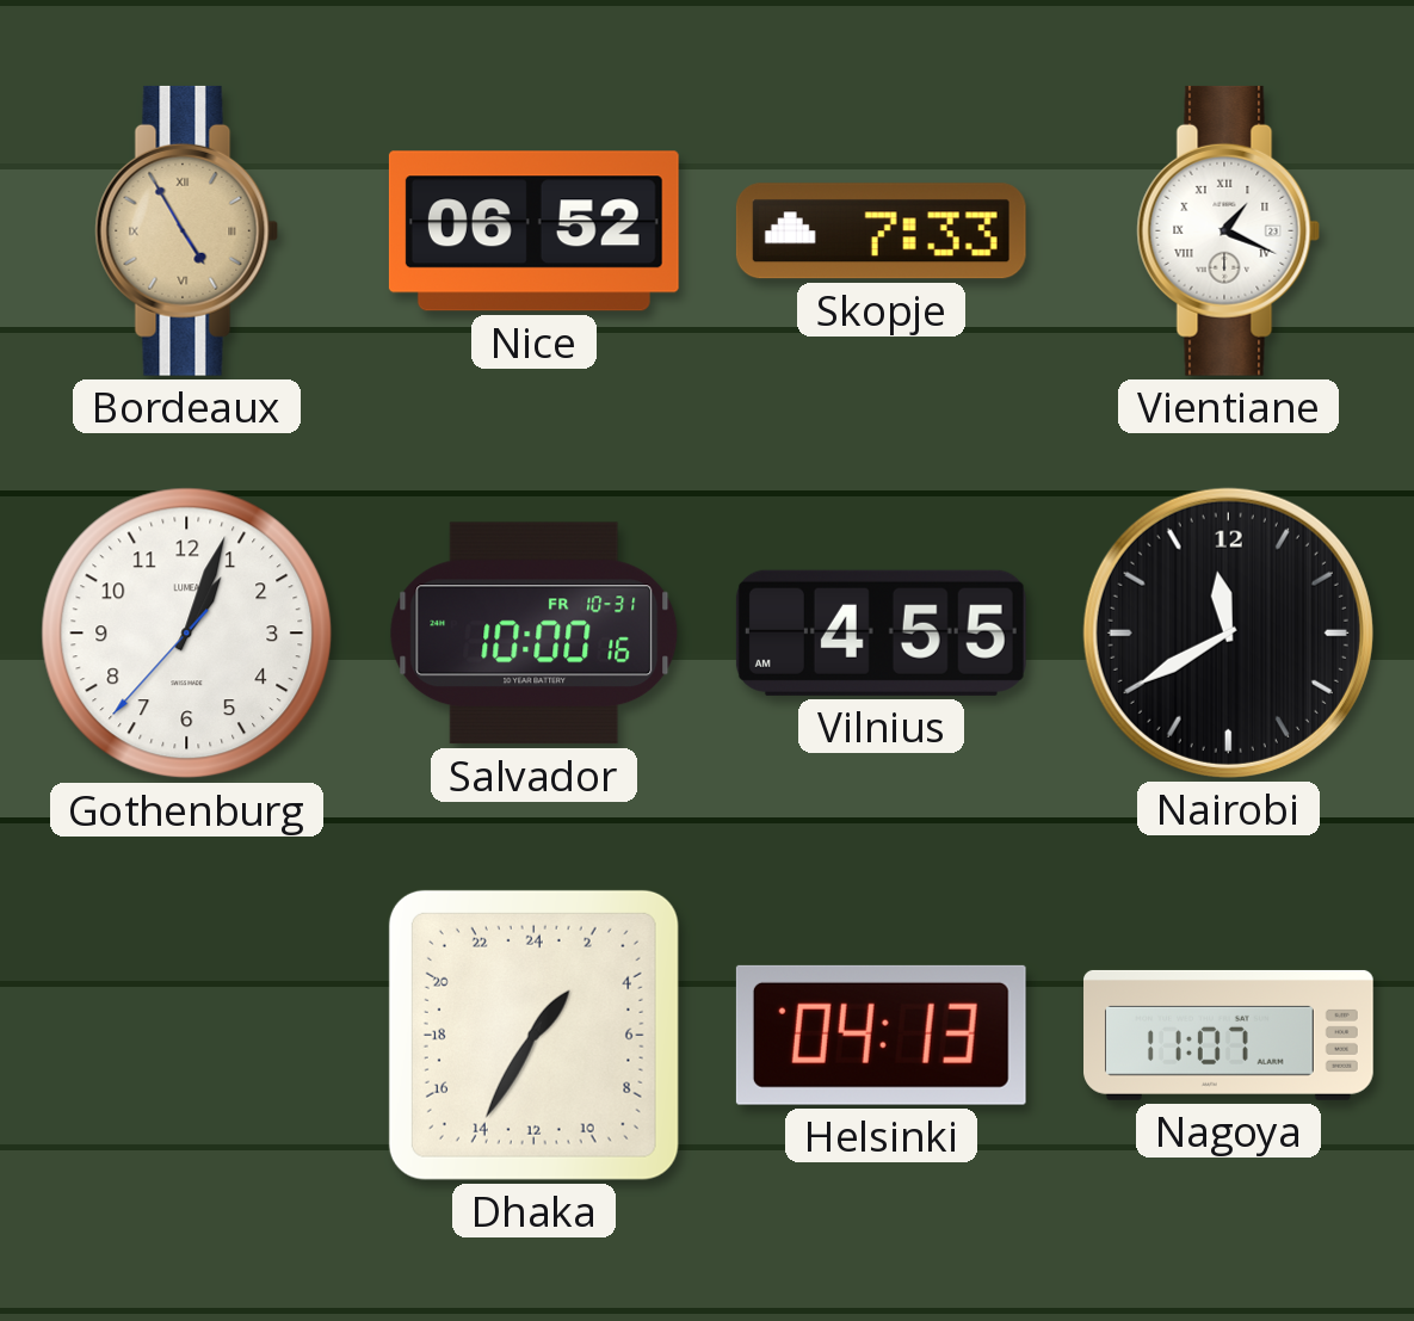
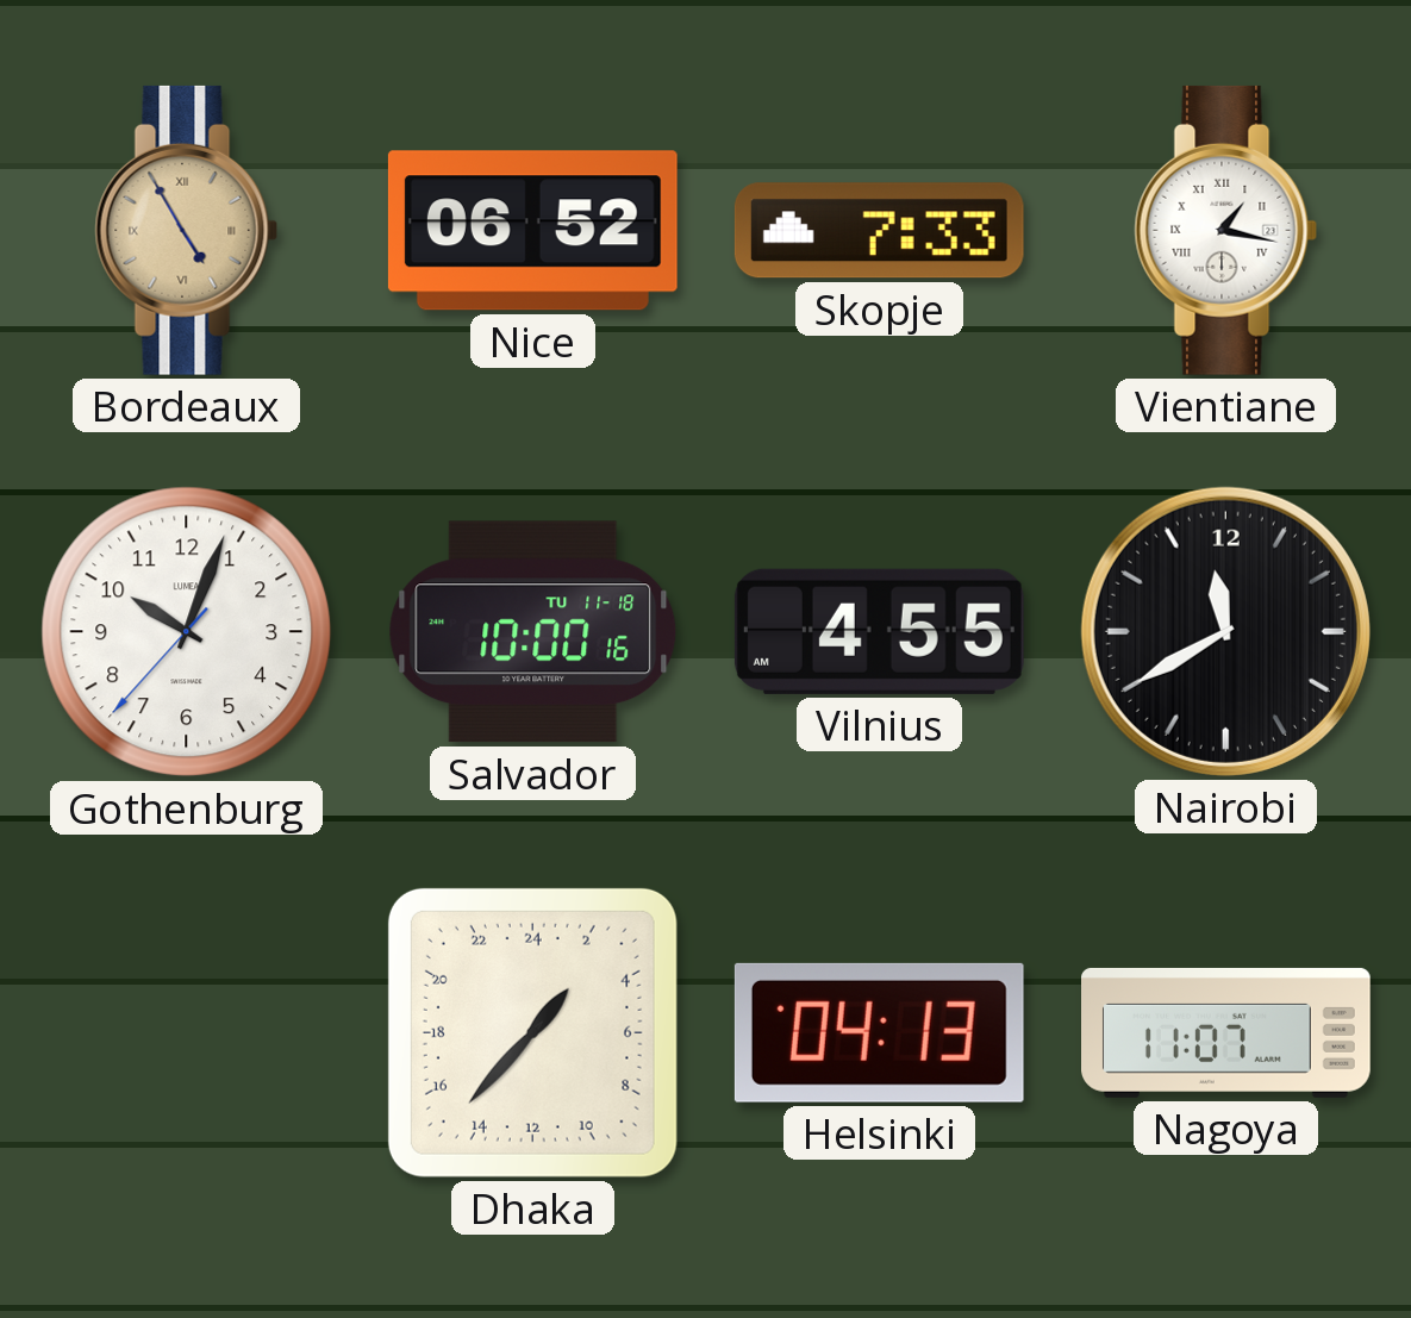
Vientiane: 1:19 -> 1:17 (1226, 230)
Gothenburg: 1:03 -> 10:03 (187, 632)
Salvador date: FR 10-31 -> TU 11-18 (533, 632)
Dhaka: 2:35 -> 2:37 (532, 1032)
